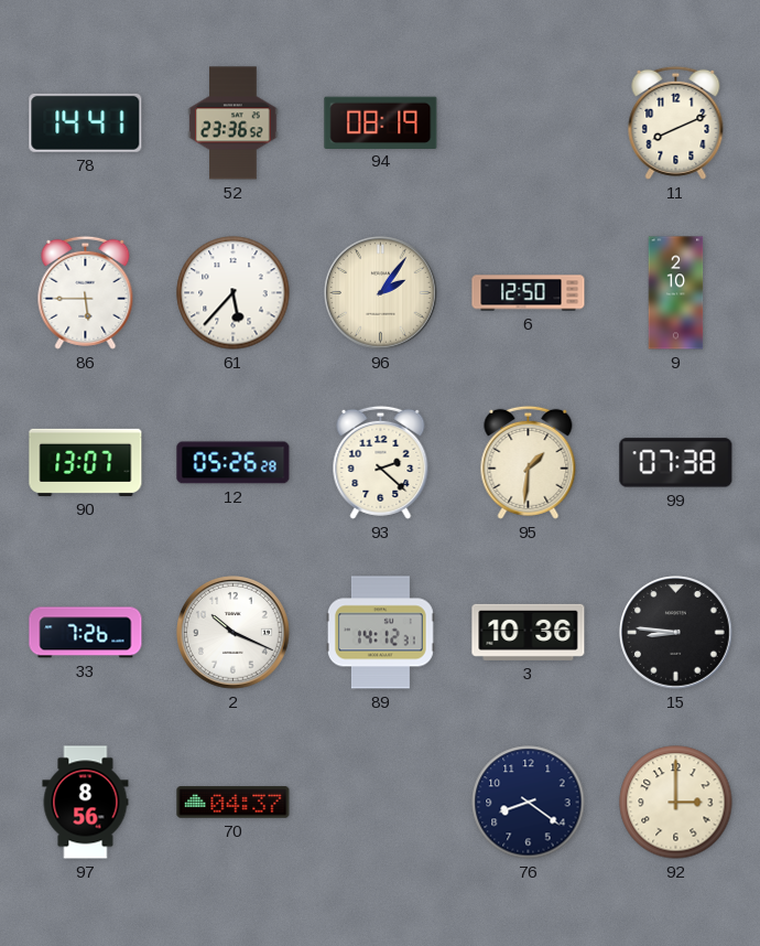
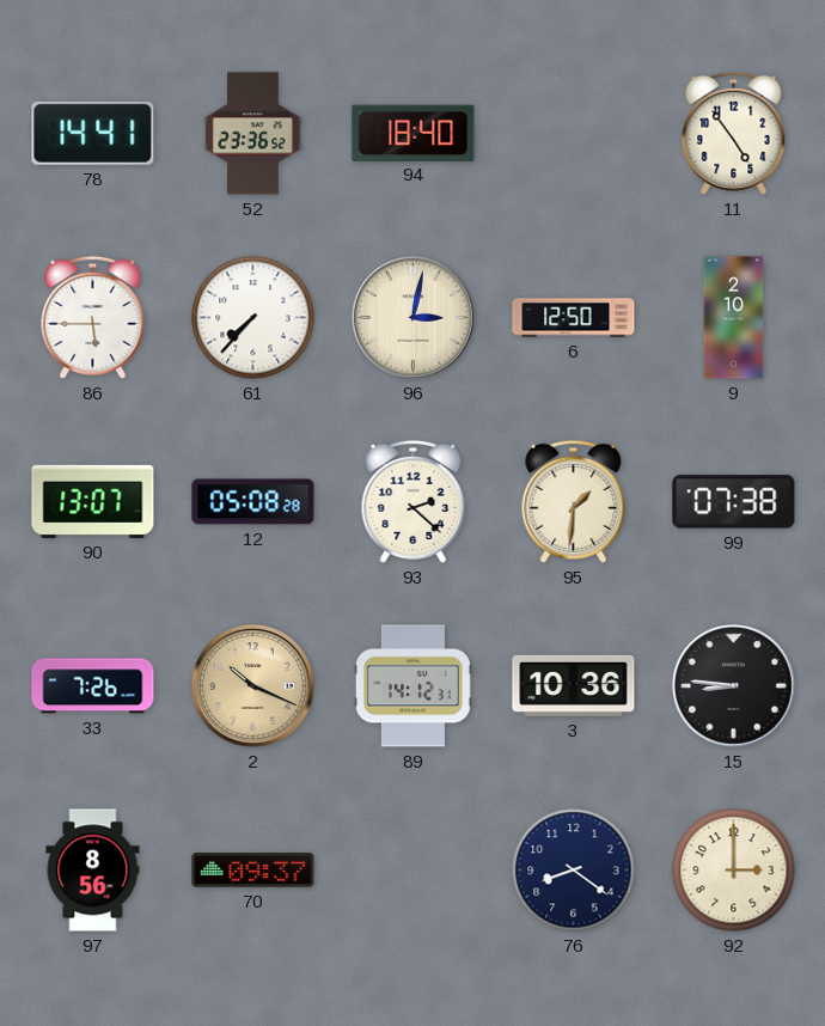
94: 08:19 -> 18:40 (414, 133)
11: 8:11 -> 4:54 (734, 133)
61: 5:37 -> 7:37 (253, 318)
96: 2:06 -> 3:02 (414, 318)
12: 05:26 -> 05:08 (253, 502)
2 dial: white -> champagne (253, 686)
70: 04:37 -> 09:37 (253, 871)
